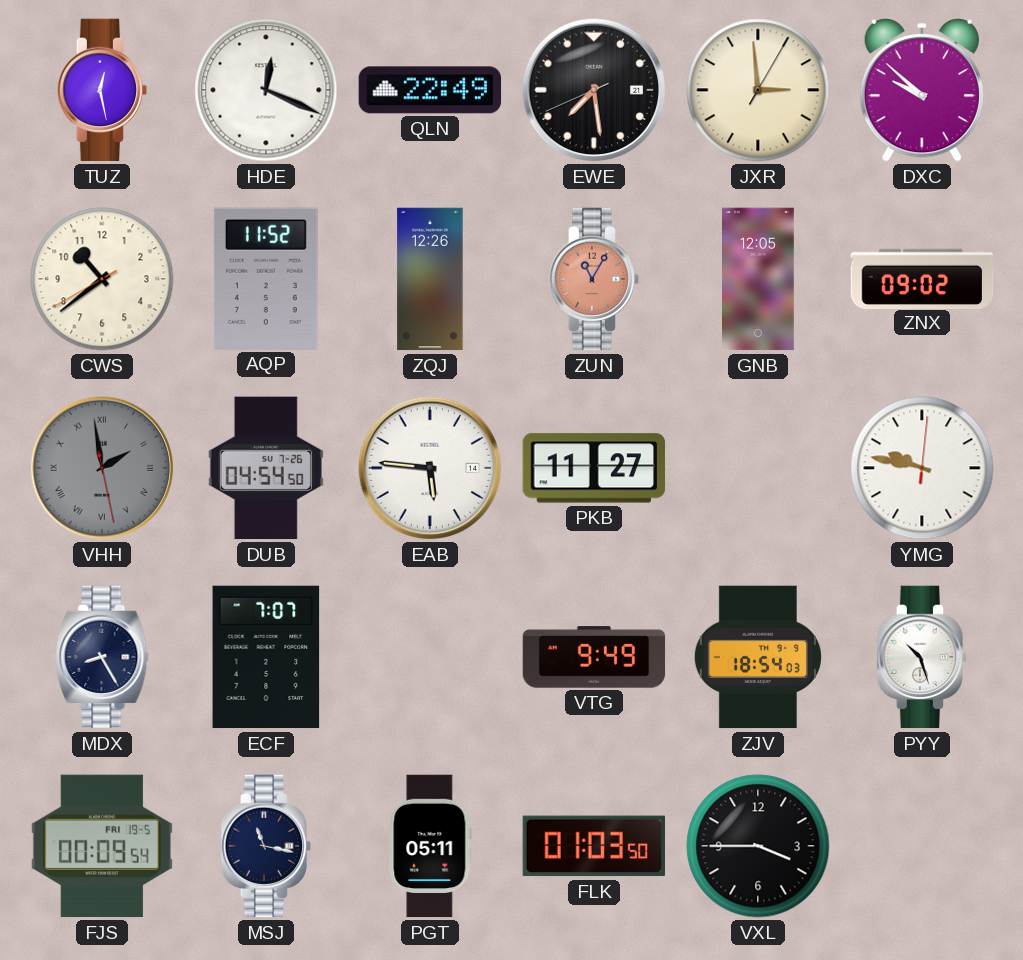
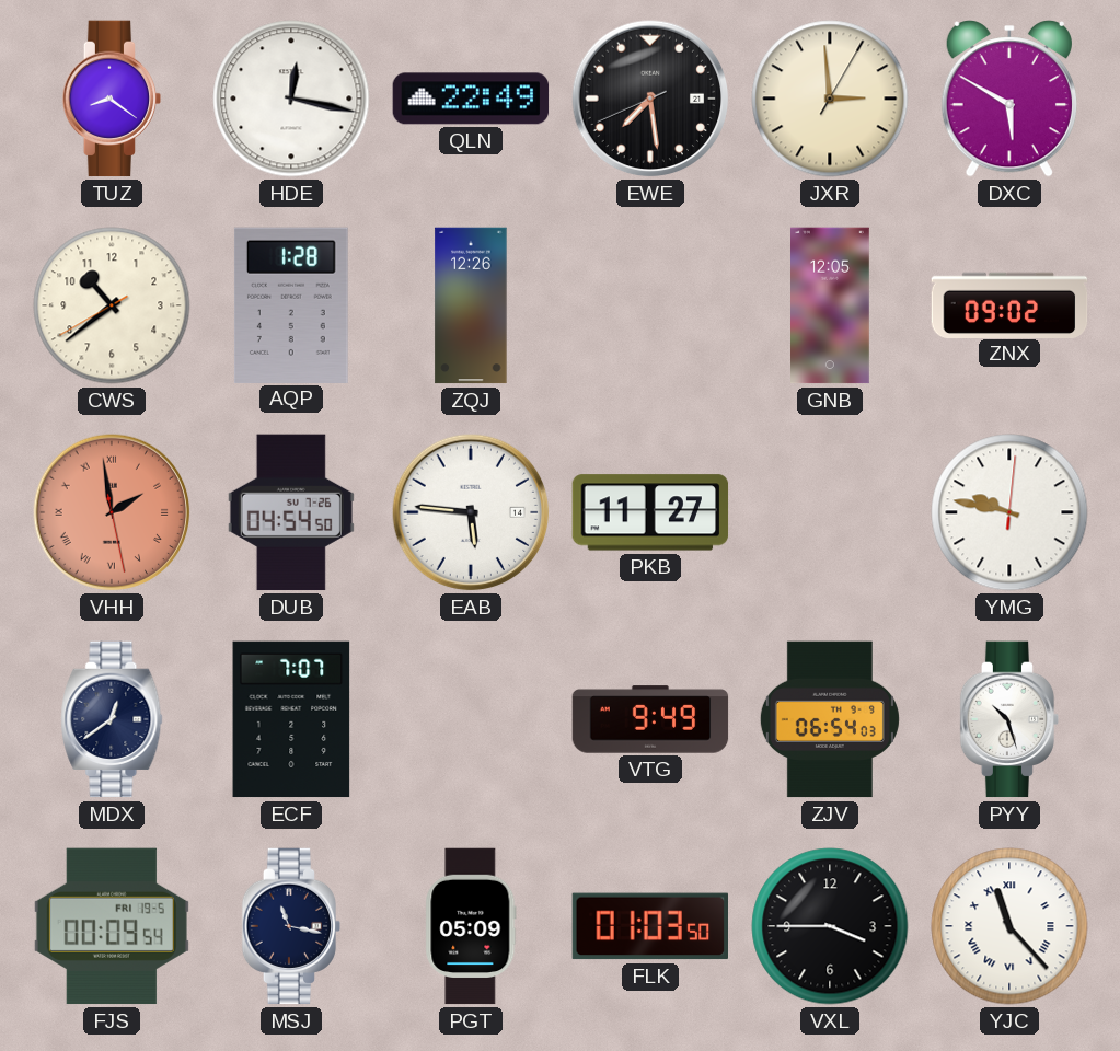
TUZ: 12:28 -> 8:21 (112, 99)
HDE: 12:19 -> 12:17 (291, 99)
DXC: 9:52 -> 5:50 (1009, 99)
AQP: 11:52 -> 1:28 (291, 304)
ZUN: 11:05 -> none (594, 279)
VHH dial: grey -> salmon (112, 512)
MDX: 8:25 -> 12:39 (112, 719)
ZJV: 18:54 -> 06:54 (830, 719)
PGT: 05:11 -> 05:09 (471, 926)
YJC: none -> 11:23 (1009, 926)
